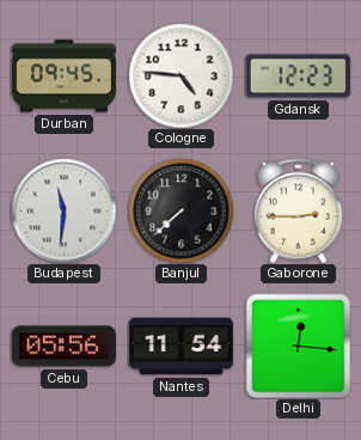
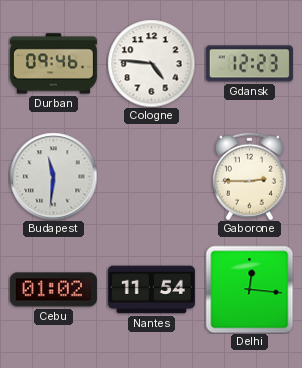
Durban: 09:45 -> 09:46 (53, 64)
Banjul: 7:38 -> none (180, 210)
Cebu: 05:56 -> 01:02 (53, 290)
